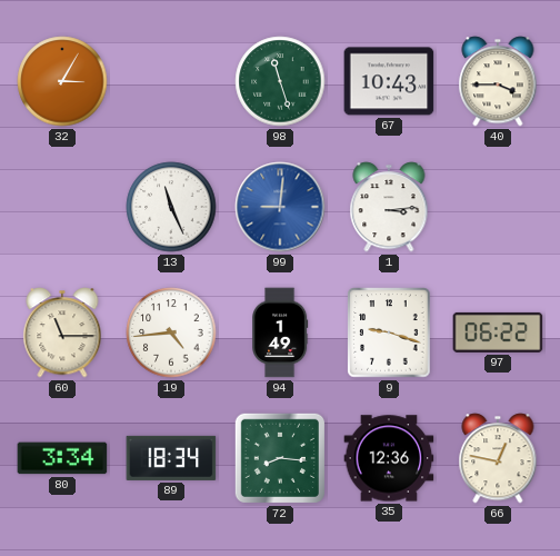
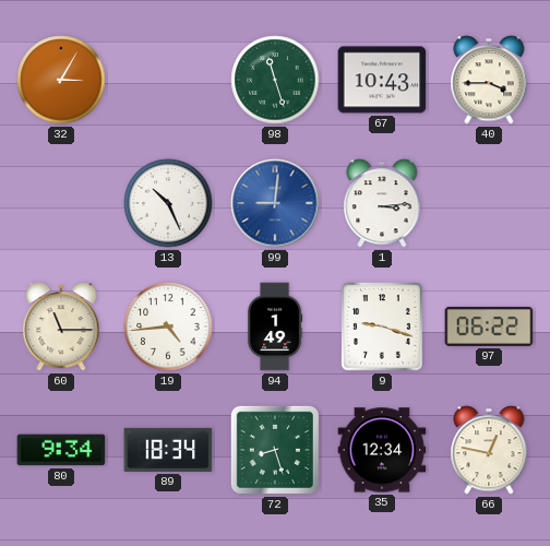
13: 11:26 -> 10:26 (168, 203)
80: 3:34 -> 9:34 (61, 450)
72: 8:16 -> 8:27 (275, 450)
35: 12:36 -> 12:34 (382, 450)
